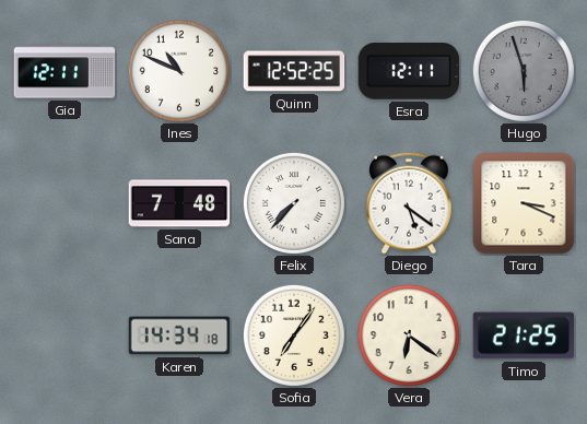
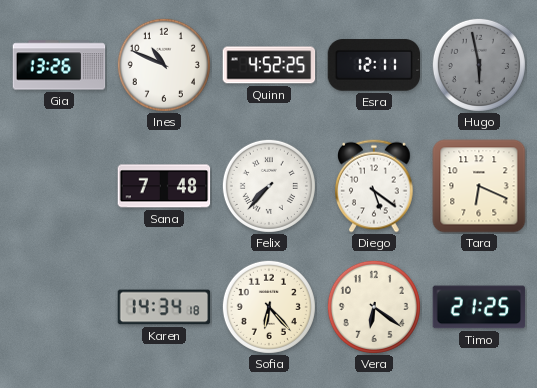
Gia: 12:11 -> 13:26 (59, 65)
Quinn: 12:52 -> 4:52 (269, 65)
Hugo: 5:57 -> 5:58 (479, 65)
Tara: 3:19 -> 6:19 (479, 186)
Sofia: 7:06 -> 6:23 (269, 307)
